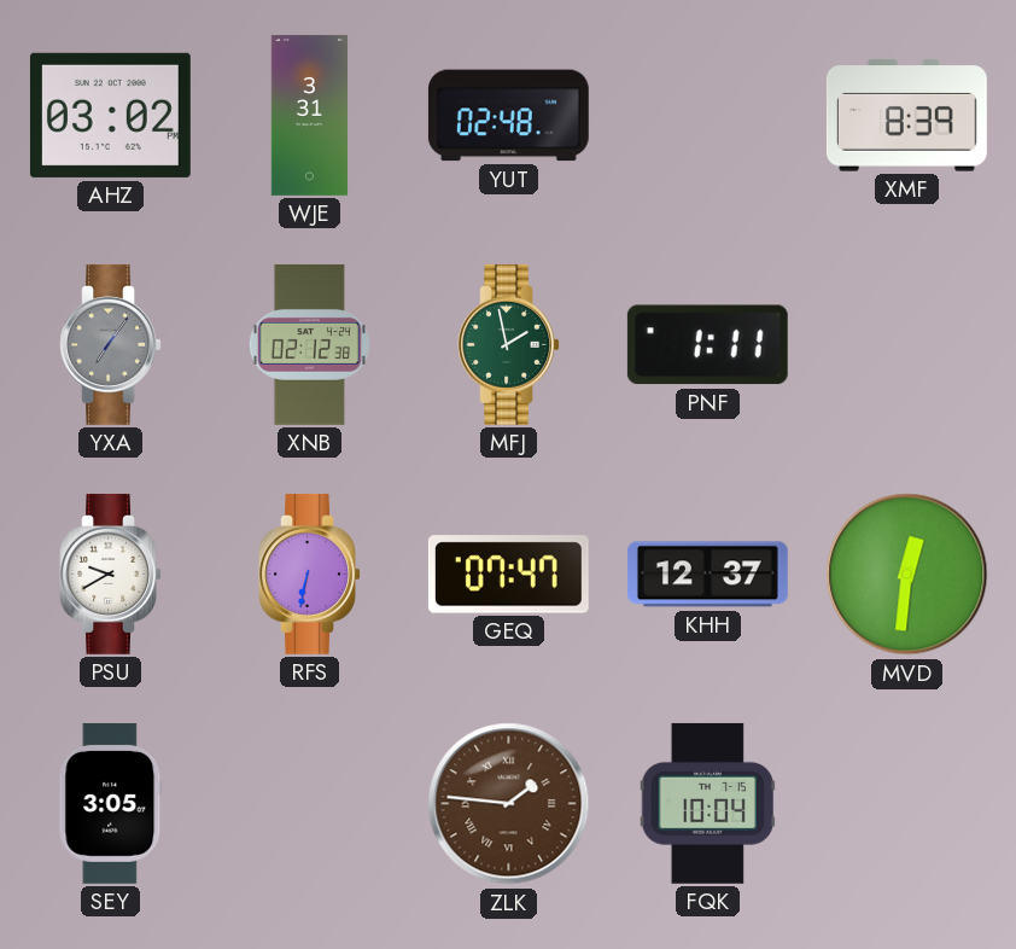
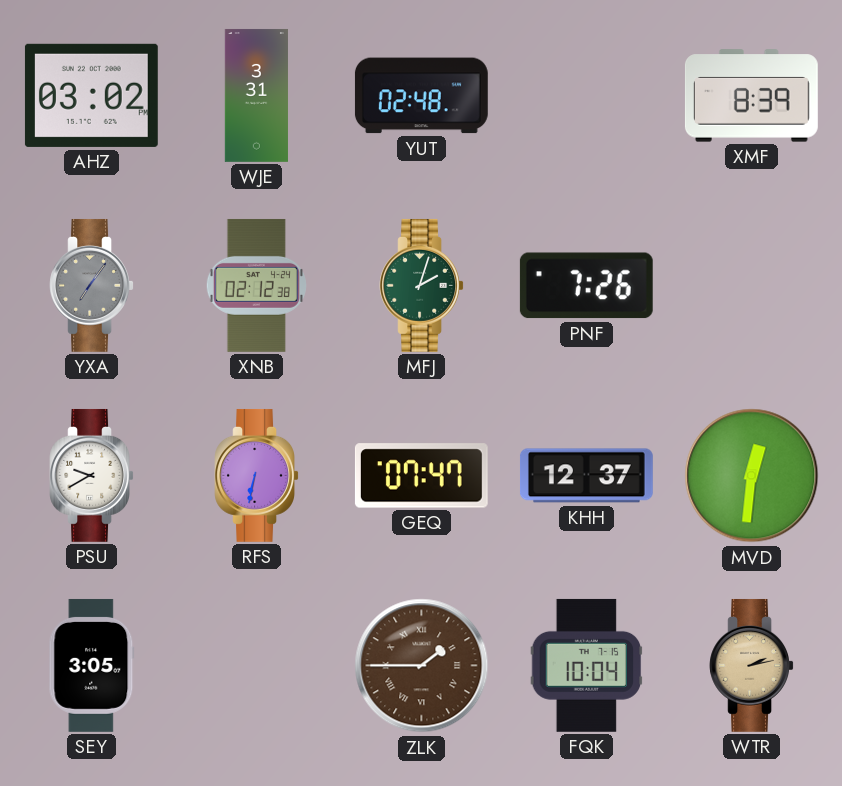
MFJ: 1:58 -> 2:03 (421, 285)
PNF: 1:11 -> 7:26 (586, 286)
ZLK: 1:46 -> 1:45 (422, 666)
WTR: none -> 2:13 (751, 665)
